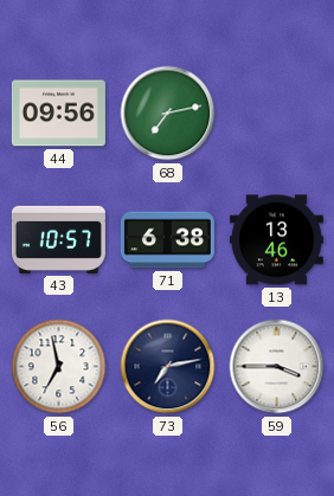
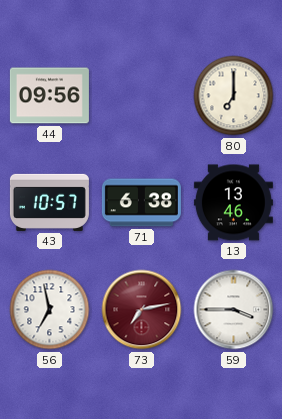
68: 7:13 -> none (168, 114)
80: none -> 7:00 (234, 96)
73 dial: navy -> burgundy (142, 310)
